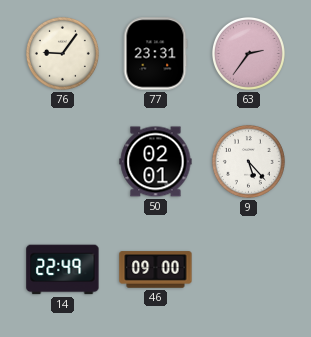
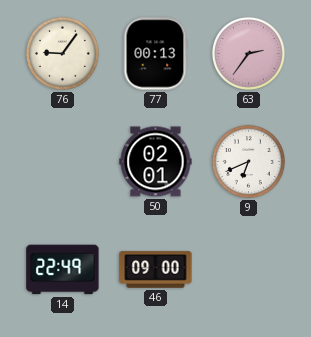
77: 23:31 -> 00:13 (155, 54)
9: 5:23 -> 6:41 (248, 161)
